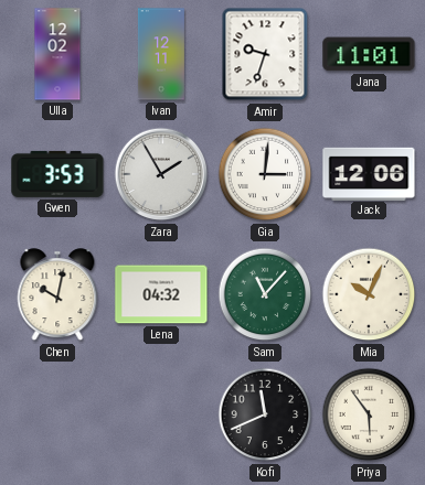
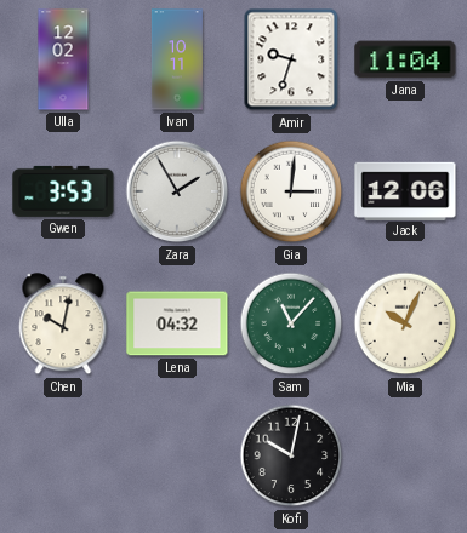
Ivan: 12:11 -> 10:11 (177, 59)
Jana: 11:01 -> 11:04 (405, 59)
Kofi: 11:41 -> 10:02 (291, 455)
Priya: 5:54 -> none (369, 414)
